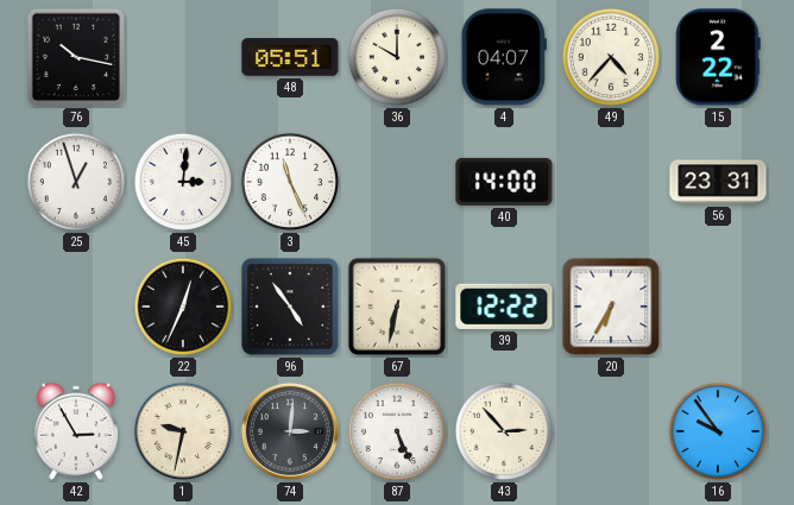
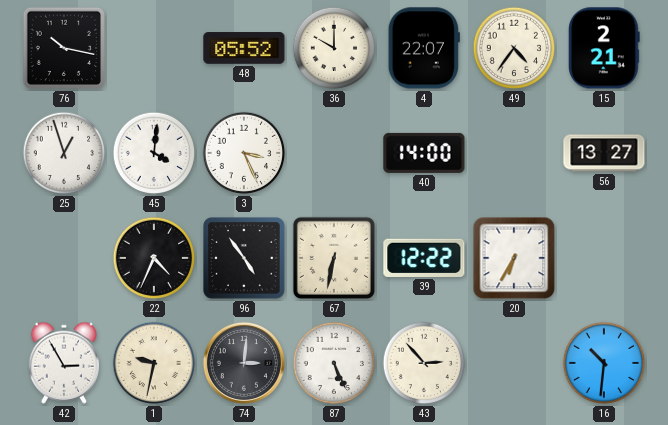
48: 05:51 -> 05:52 (244, 48)
4: 04:07 -> 22:07 (424, 48)
49: 4:37 -> 4:36 (514, 48)
15: 2:22 -> 2:21 (604, 48)
45: 3:01 -> 4:01 (154, 153)
3: 11:26 -> 3:26 (244, 153)
56: 23:31 -> 13:27 (604, 153)
22: 12:34 -> 4:34 (154, 258)
16: 9:54 -> 10:31 (604, 363)
